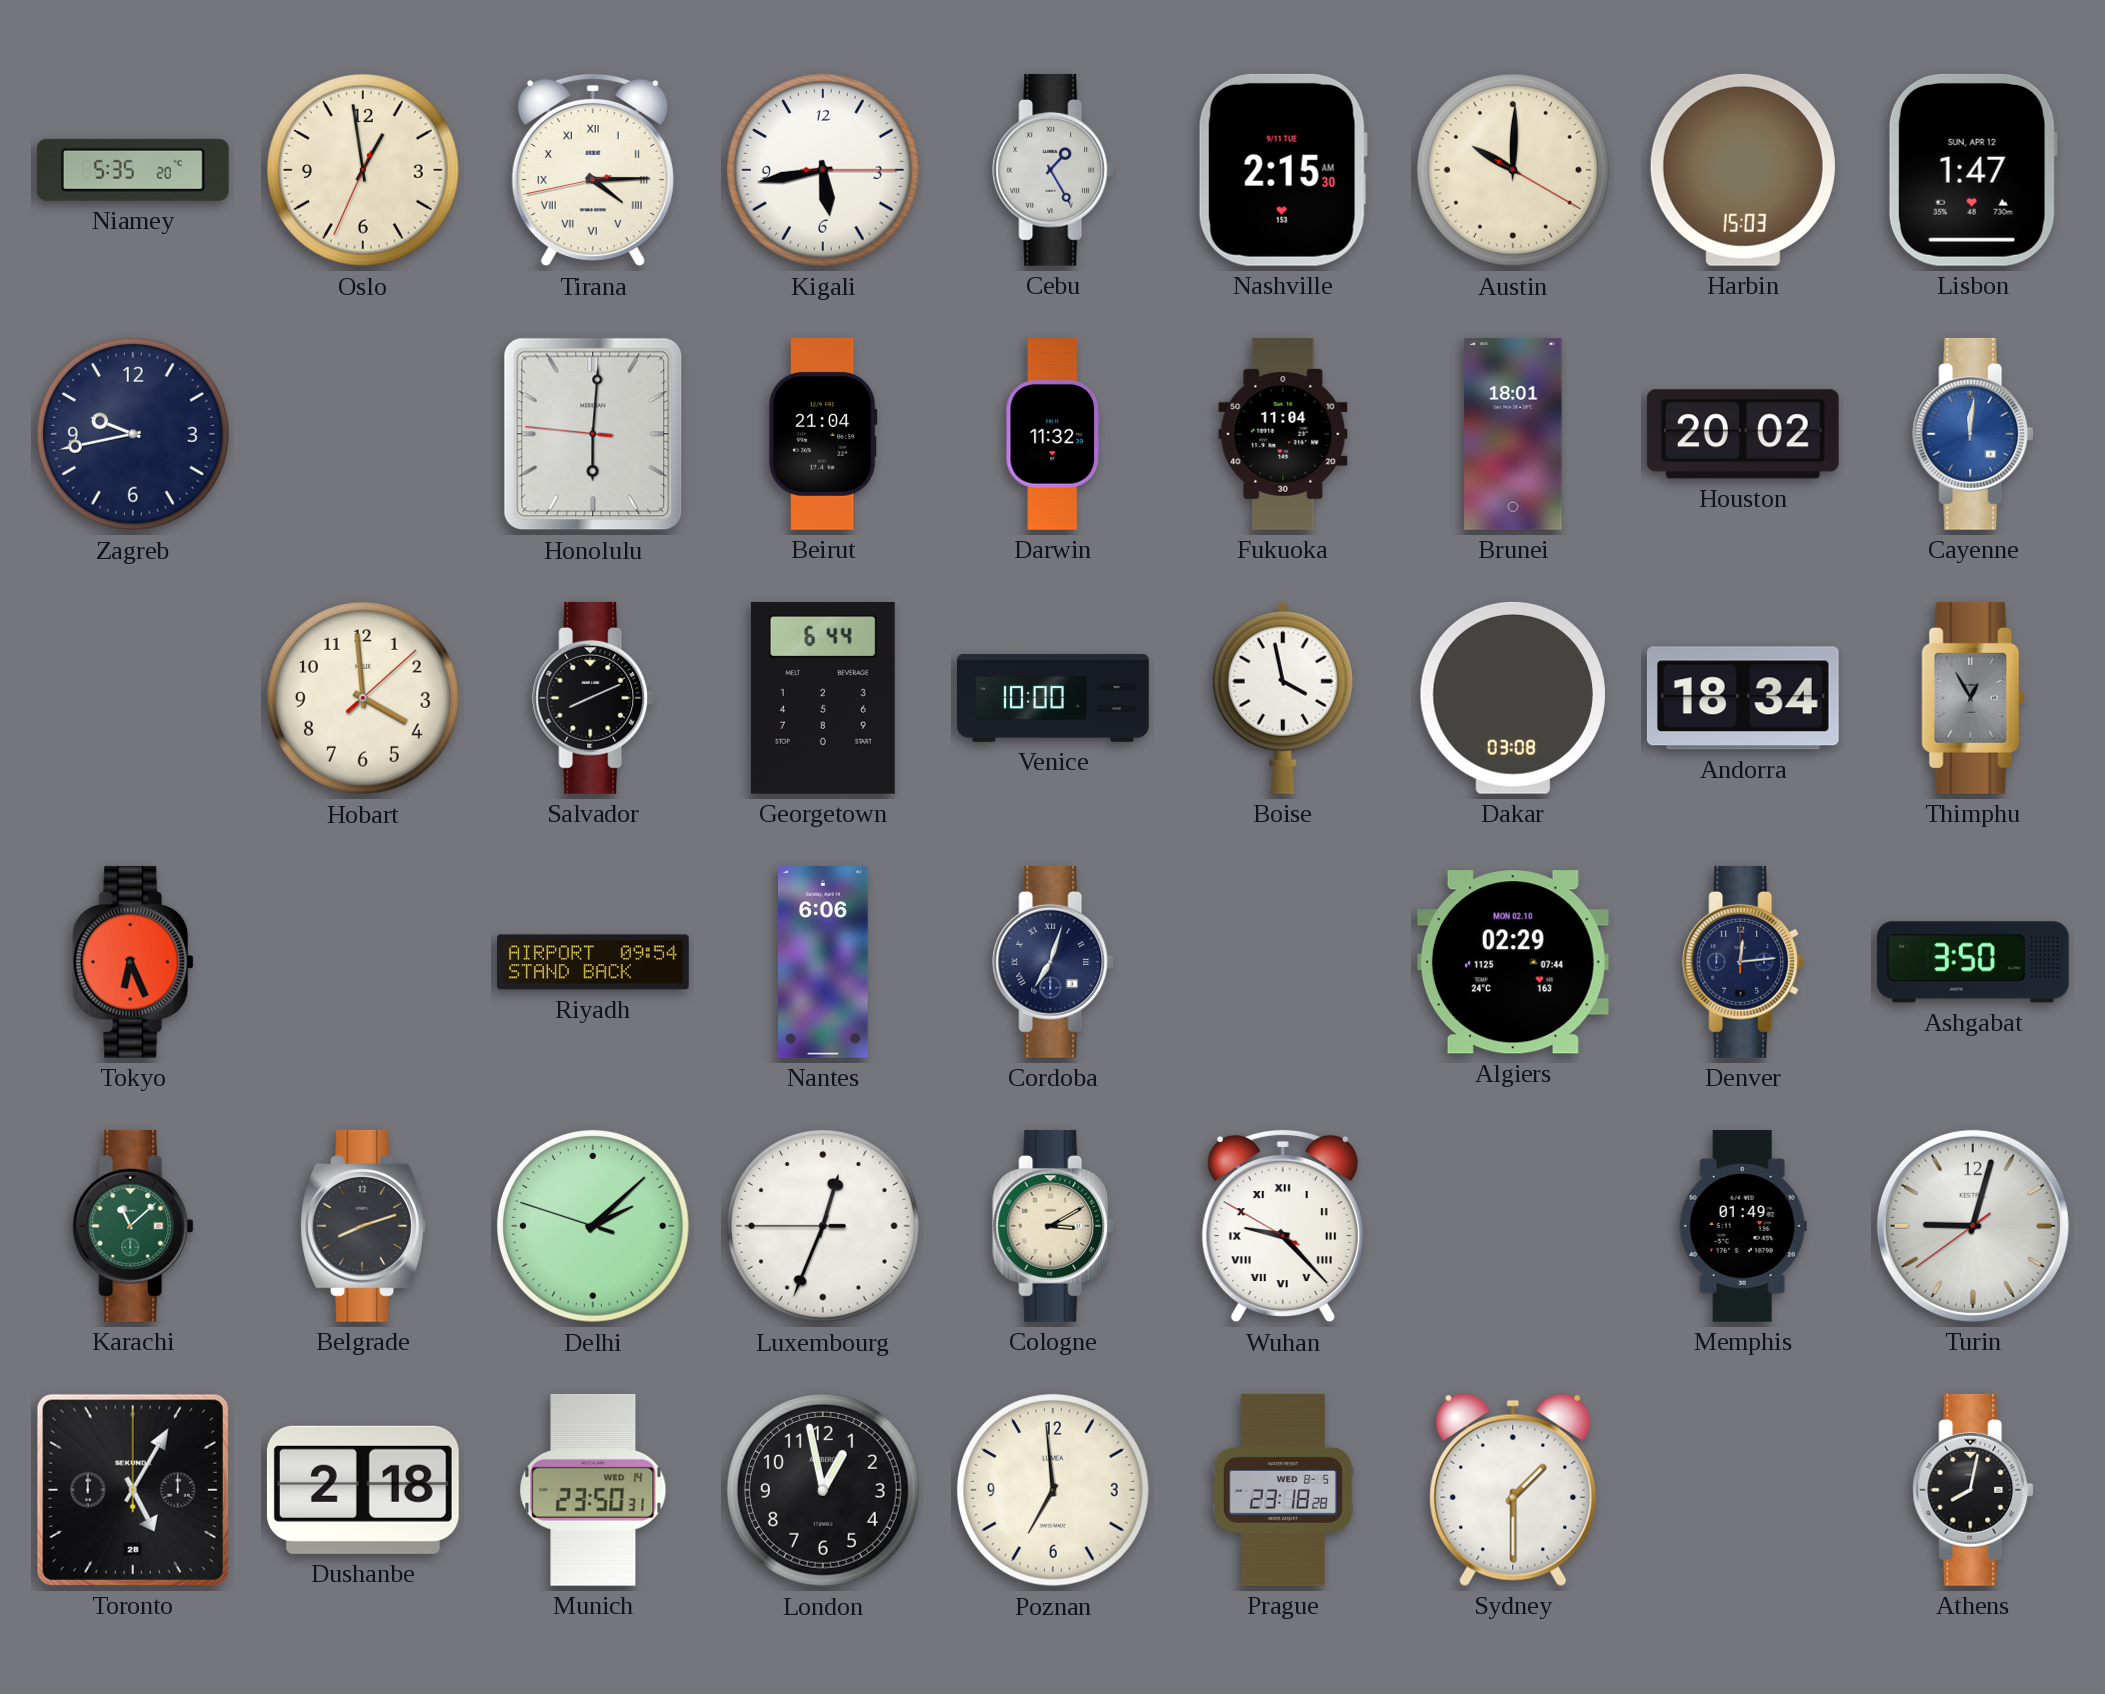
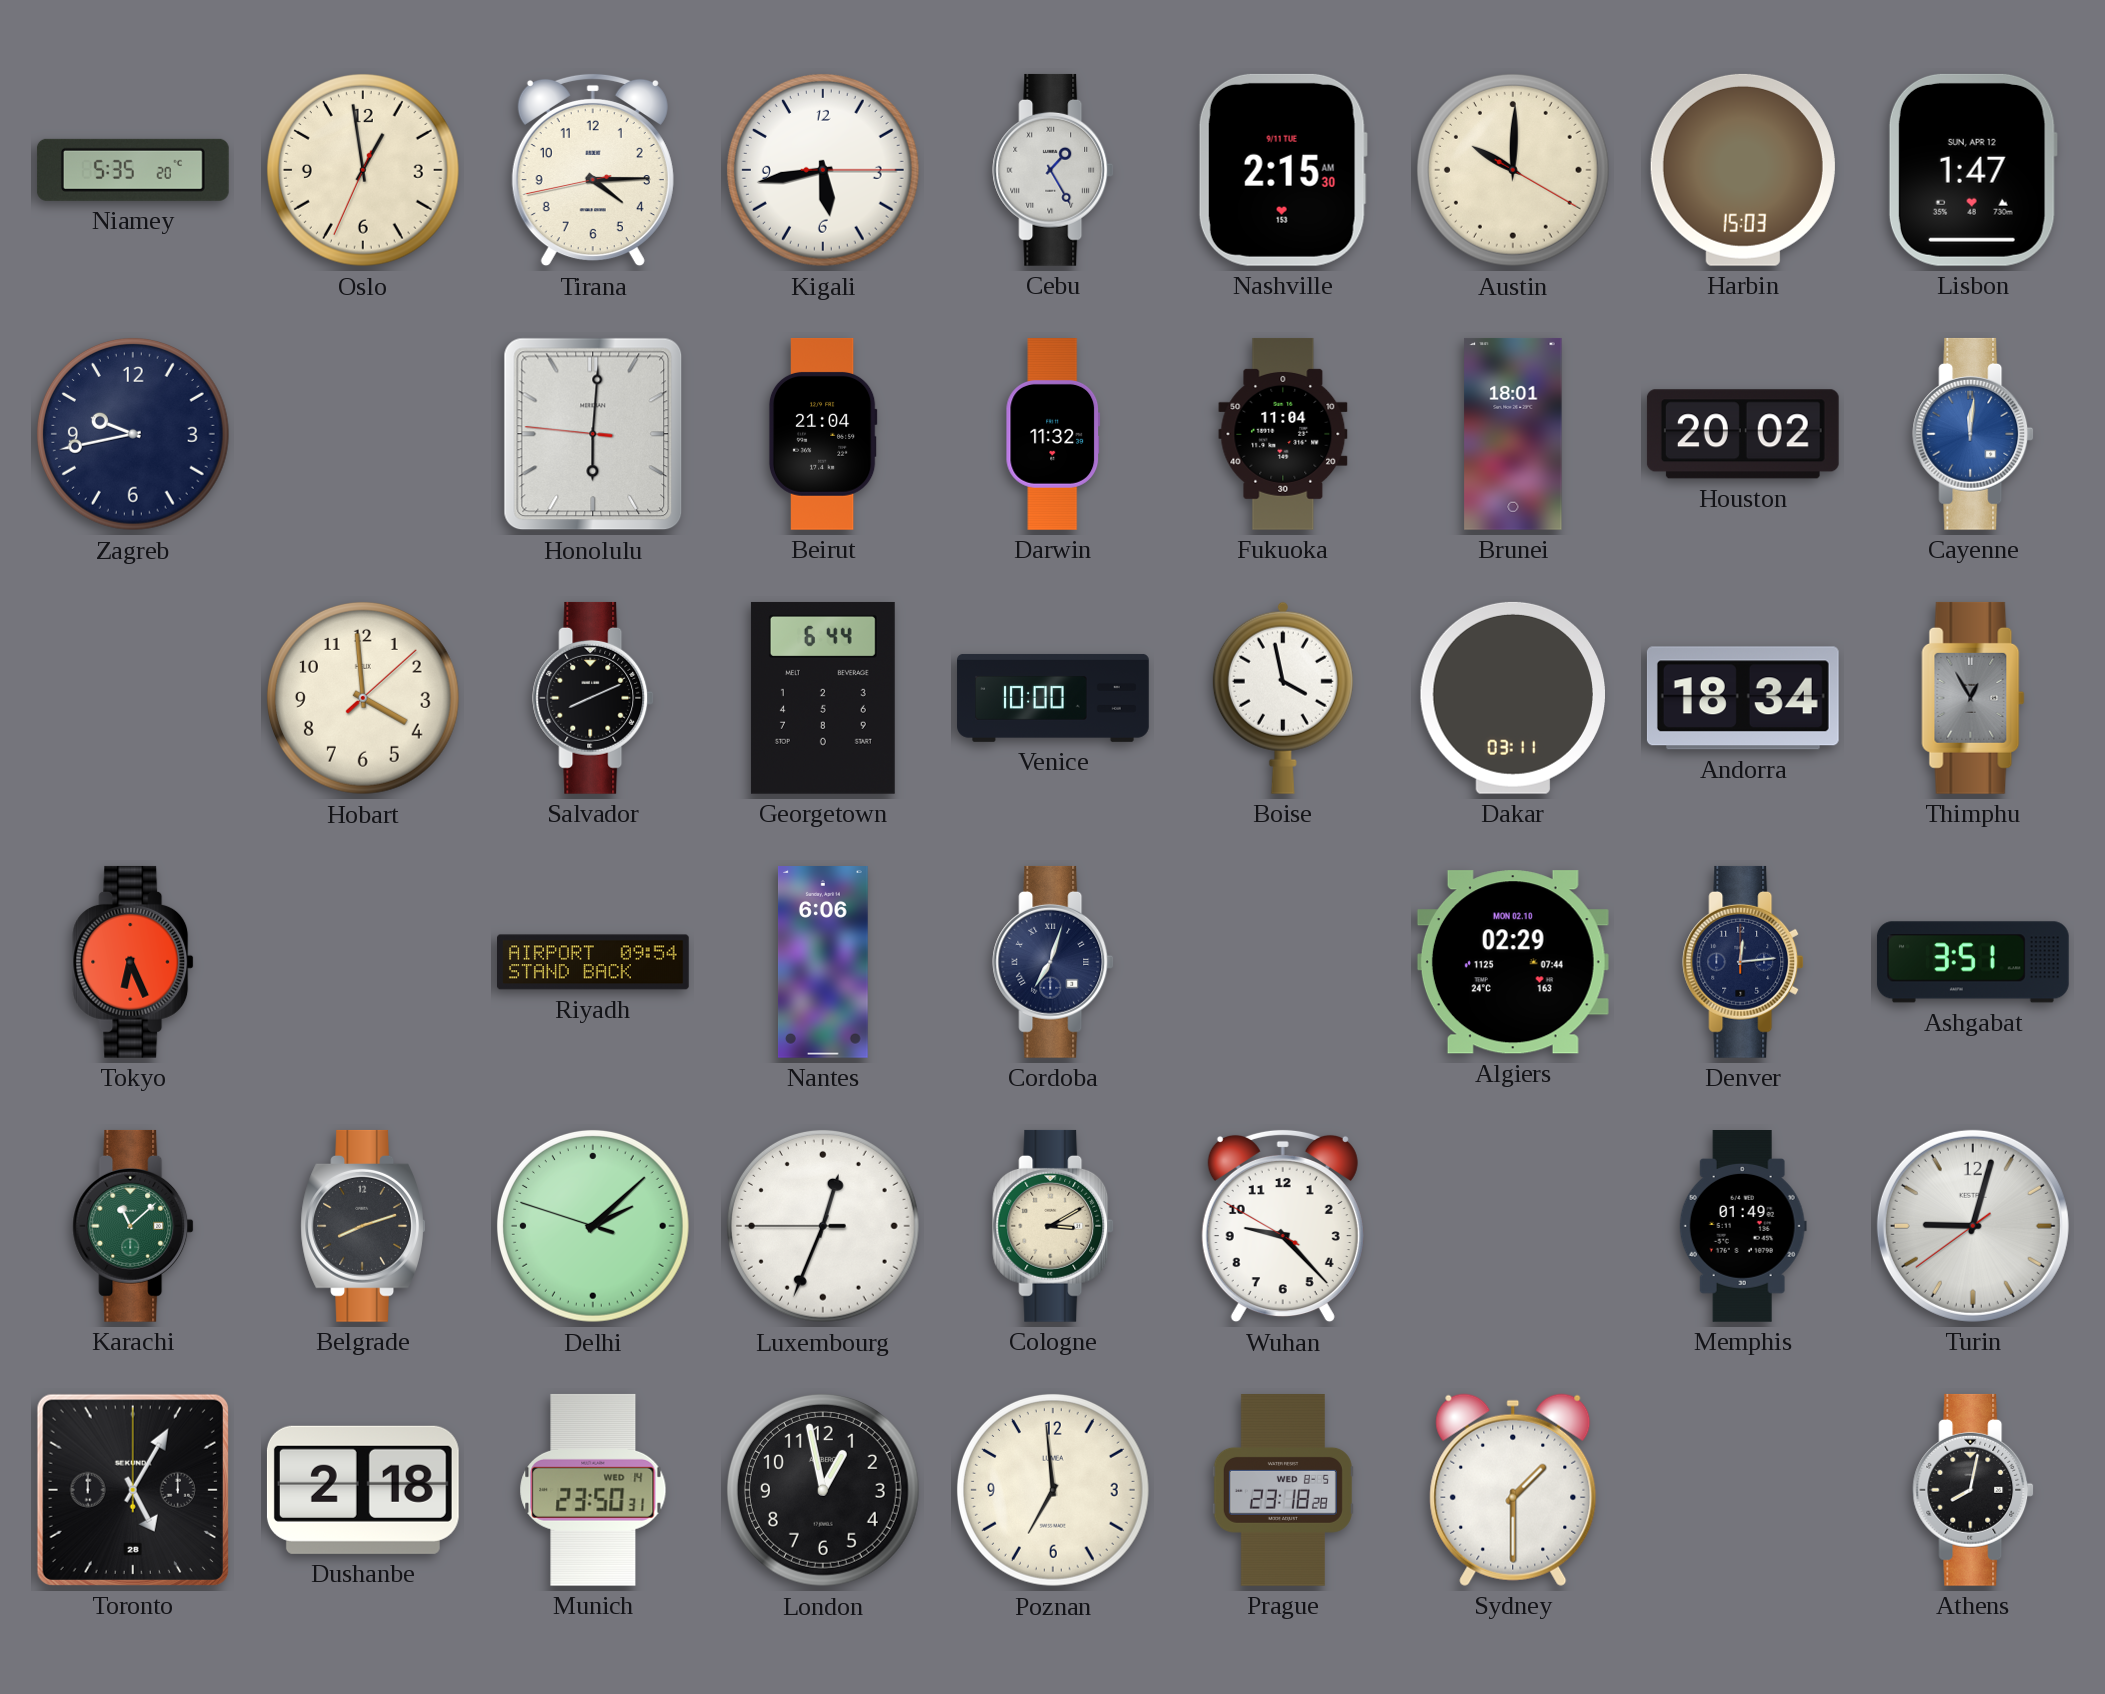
Tirana numerals: Roman -> Arabic (593, 170)
Dakar: 03:08 -> 03:11 (1512, 698)
Ashgabat: 3:50 -> 3:51 (1973, 962)
Wuhan numerals: Roman -> Arabic (1283, 1226)
